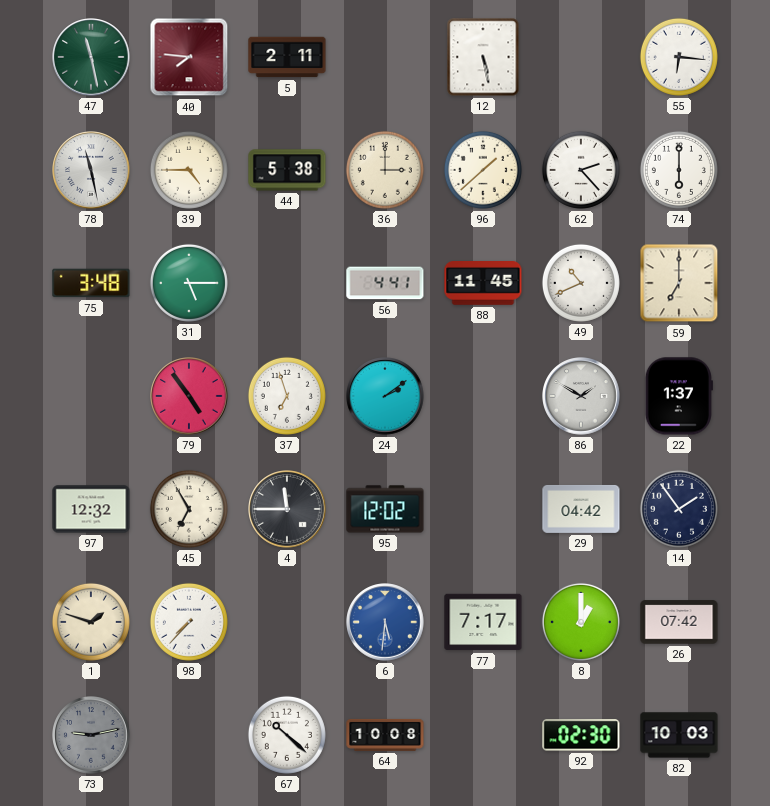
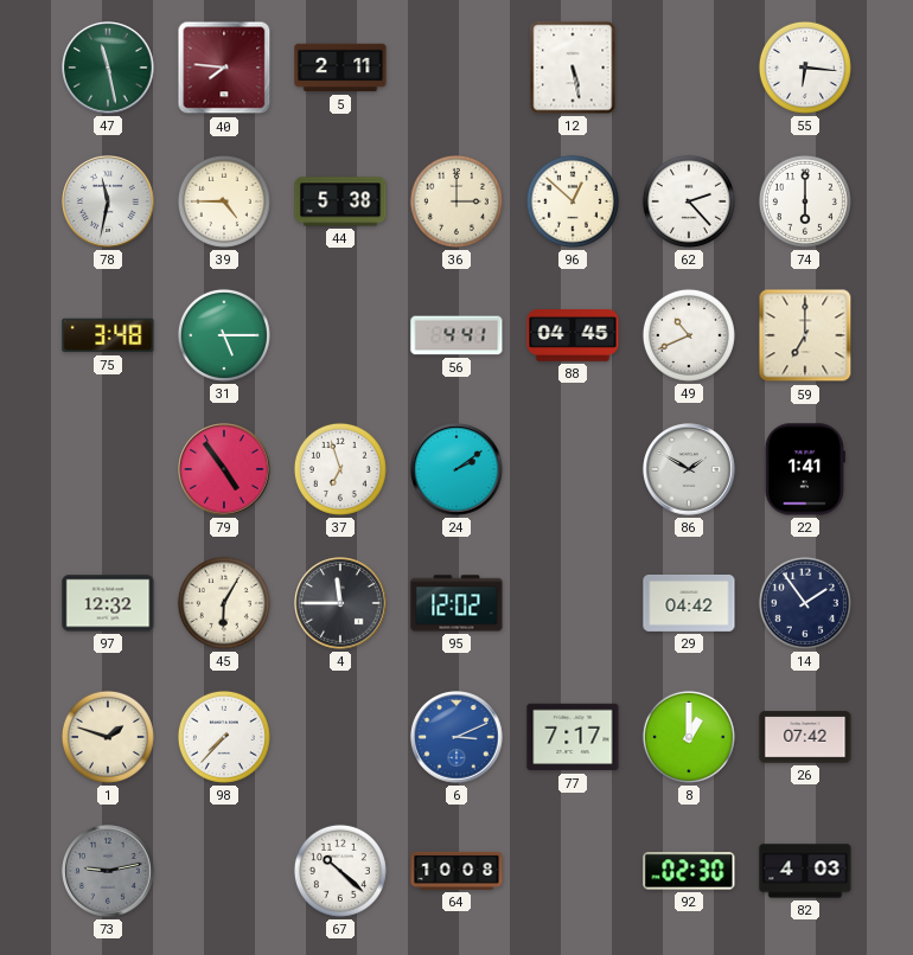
78: 11:28 -> 11:32 (108, 201)
96: 1:38 -> 12:52 (573, 201)
88: 11:45 -> 04:45 (573, 337)
22: 1:37 -> 1:41 (805, 469)
45: 6:55 -> 6:05 (224, 603)
6: 5:31 -> 3:11 (456, 737)
82: 10:03 -> 4:03 (805, 871)
